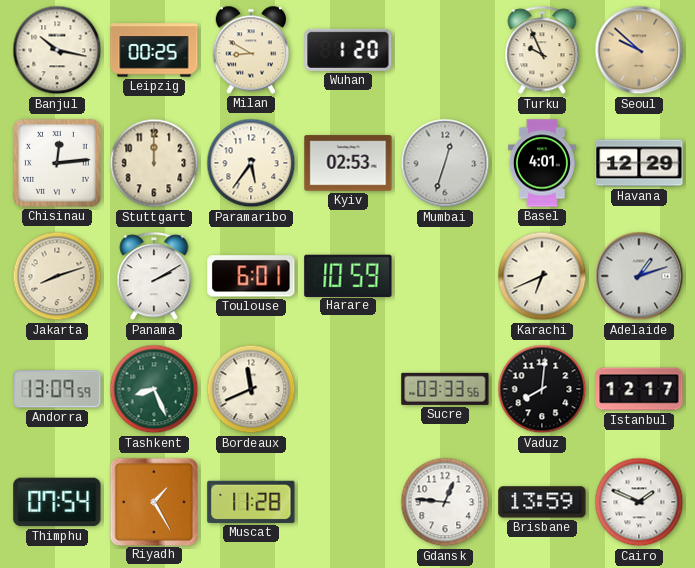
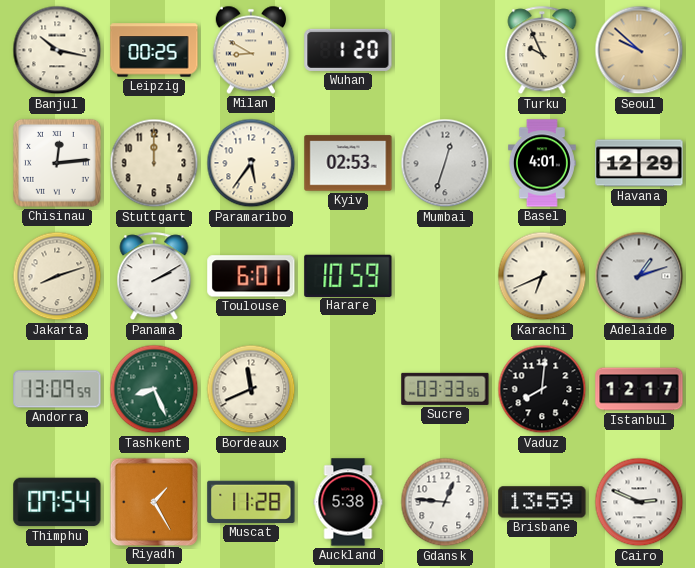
Auckland: none -> 5:38 (348, 502)
Cairo: 1:49 -> 2:49 (639, 502)
